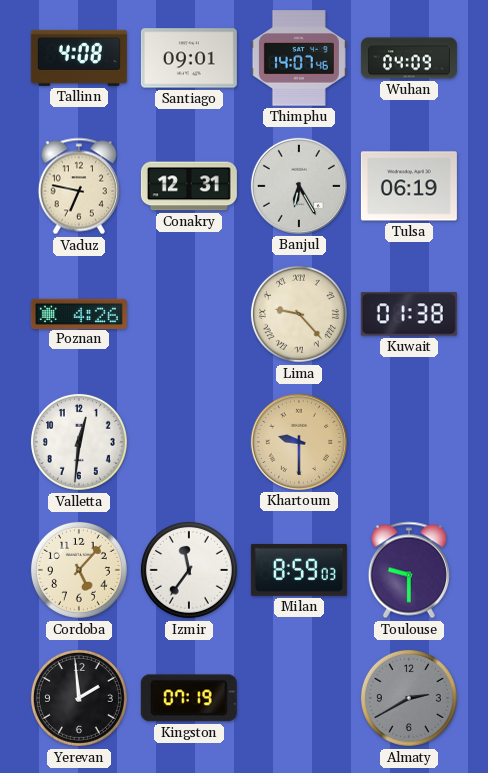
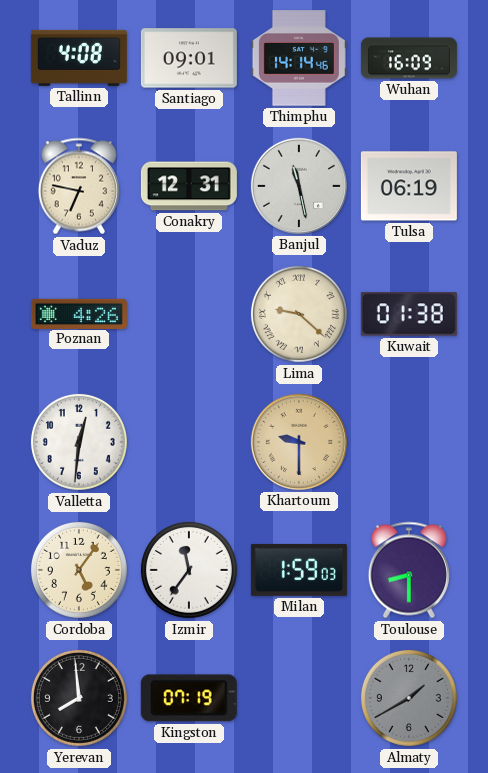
Thimphu: 14:07 -> 14:14 (299, 58)
Wuhan: 04:09 -> 16:09 (409, 58)
Banjul: 6:25 -> 11:28 (299, 186)
Lima: 9:23 -> 9:22 (299, 314)
Cordoba: 5:07 -> 5:06 (79, 570)
Milan: 8:59 -> 1:59 (299, 570)
Toulouse: 9:30 -> 8:30 (409, 570)
Yerevan: 1:59 -> 7:59 (79, 698)
Almaty: 2:40 -> 1:40 (409, 698)
